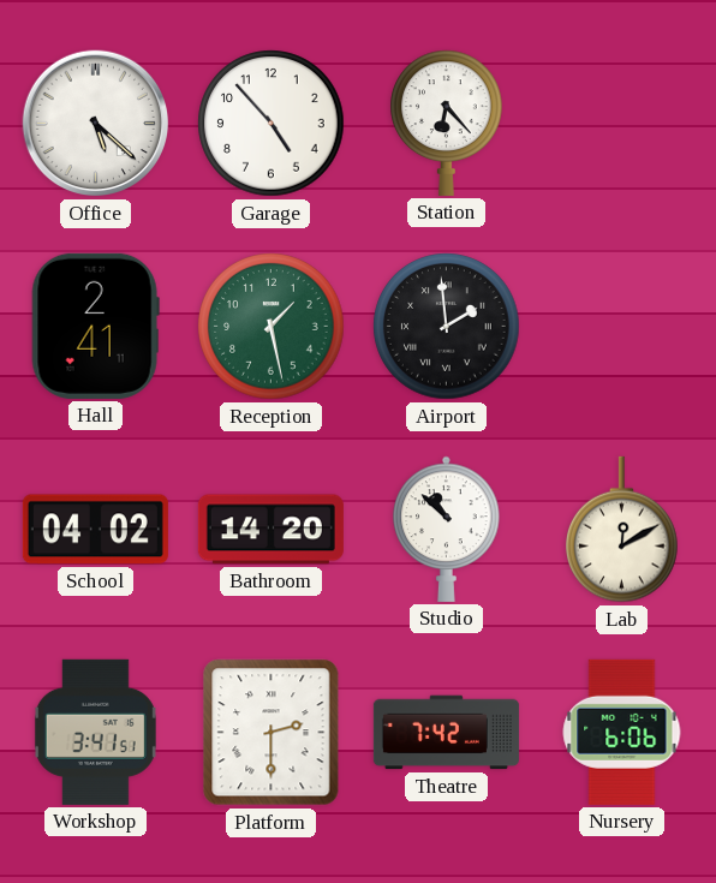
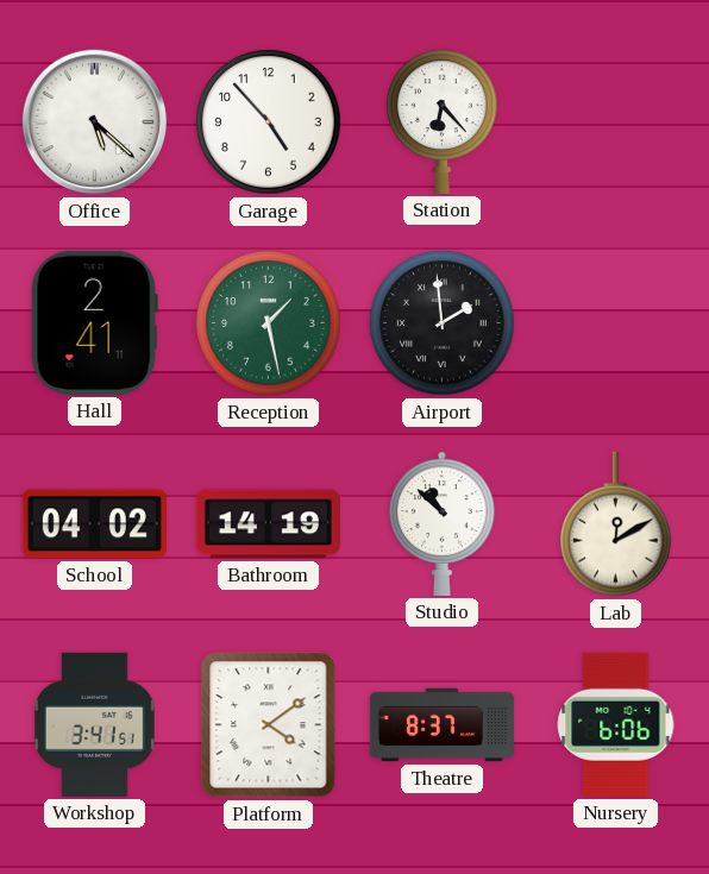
Bathroom: 14:20 -> 14:19 (268, 524)
Platform: 2:30 -> 4:09 (269, 725)
Theatre: 7:42 -> 8:37 (441, 725)
